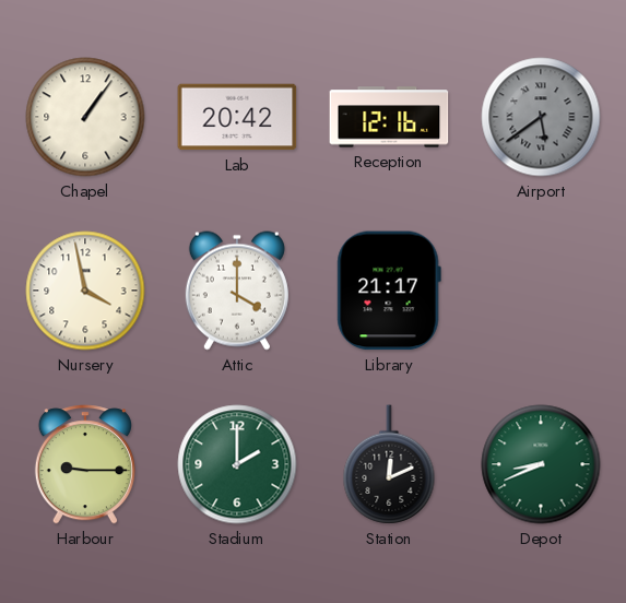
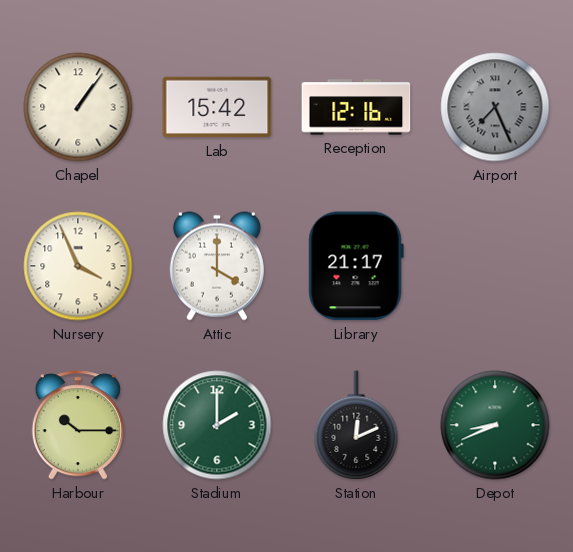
Lab: 20:42 -> 15:42 (217, 107)
Airport: 5:39 -> 7:26 (495, 107)
Nursery: 3:58 -> 3:56 (78, 266)
Harbour: 9:15 -> 10:15 (78, 425)
